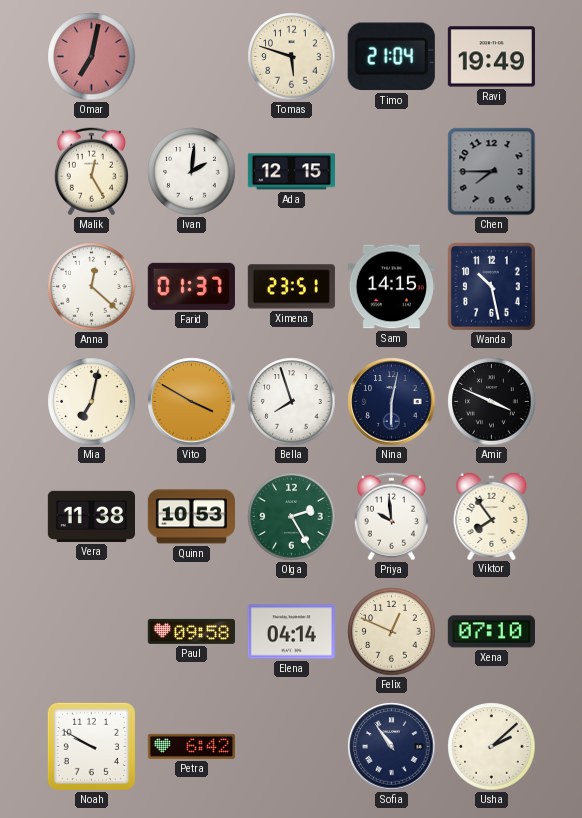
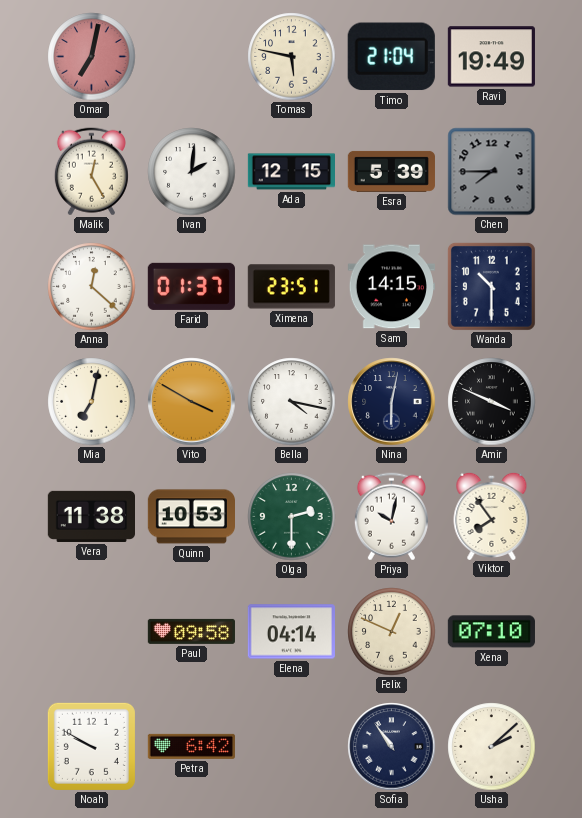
Tomas: 5:48 -> 5:47 (292, 57)
Esra: none -> 5:39 (391, 171)
Wanda: 10:28 -> 10:30 (491, 286)
Bella: 7:57 -> 4:17 (292, 402)
Olga: 2:25 -> 2:30 (292, 517)
Priya: 9:59 -> 10:02 (391, 517)
